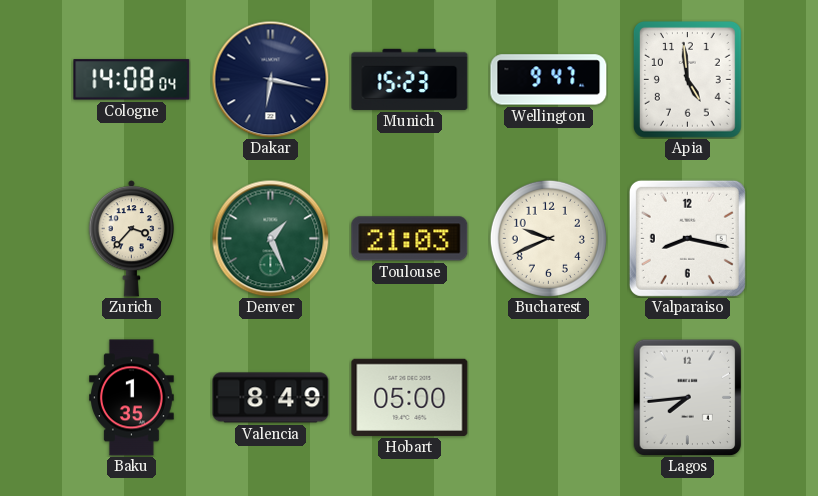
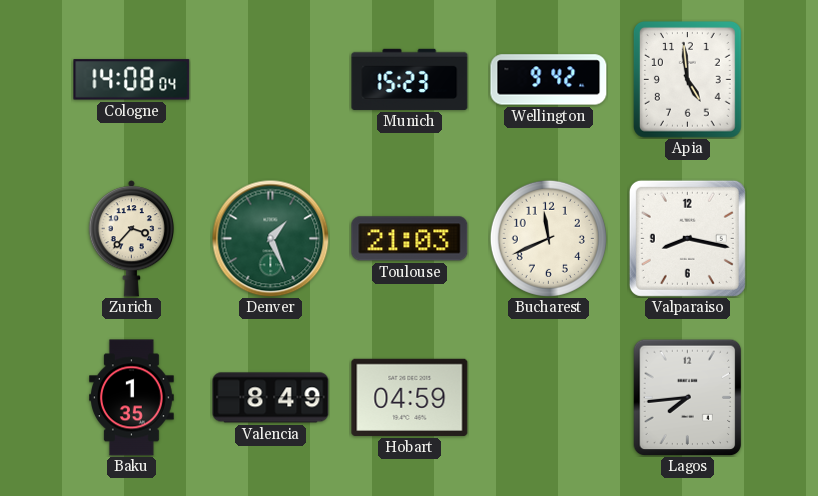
Dakar: 6:17 -> none (270, 79)
Wellington: 9:47 -> 9:42 (549, 80)
Bucharest: 9:41 -> 11:41 (548, 238)
Hobart: 05:00 -> 04:59 (410, 397)
